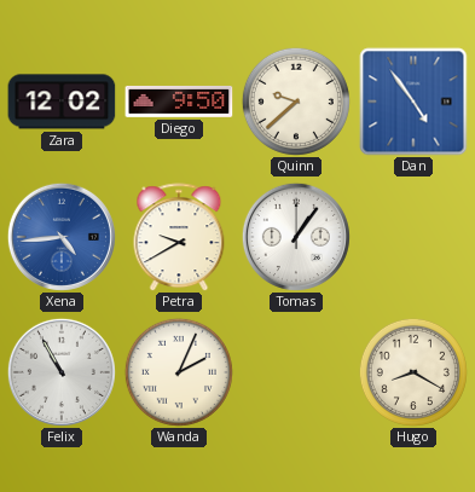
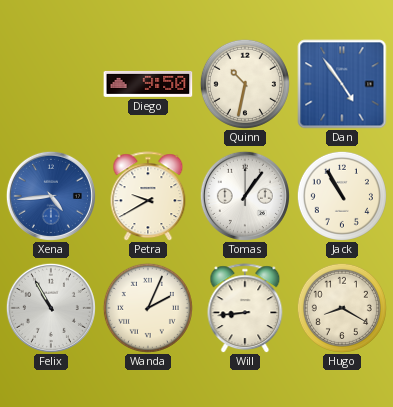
Zara: 12:02 -> none (62, 102)
Quinn: 9:38 -> 10:32 (245, 84)
Jack: none -> 10:55 (342, 196)
Will: none -> 8:44 (245, 308)
